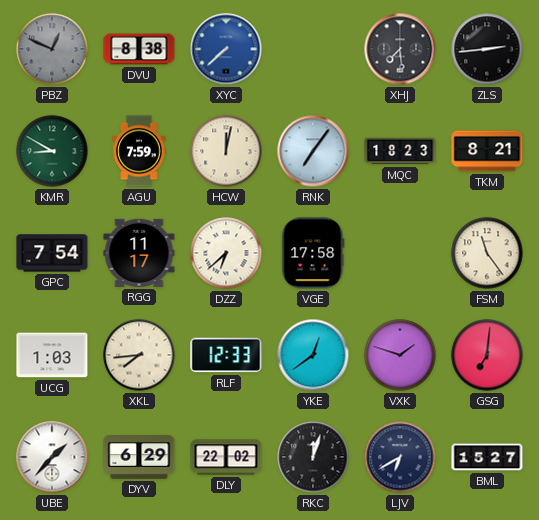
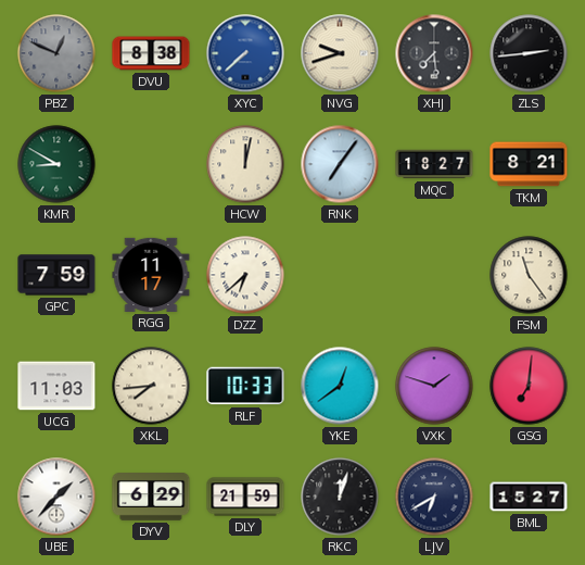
NVG: none -> 9:42 (340, 53)
AGU: 7:59 -> none (139, 151)
MQC: 18:23 -> 18:27 (434, 164)
GPC: 7:54 -> 7:59 (56, 275)
VGE: 17:58 -> none (313, 253)
UCG: 1:03 -> 11:03 (56, 386)
RLF: 12:33 -> 10:33 (245, 386)
DLY: 22:02 -> 21:59 (245, 497)
